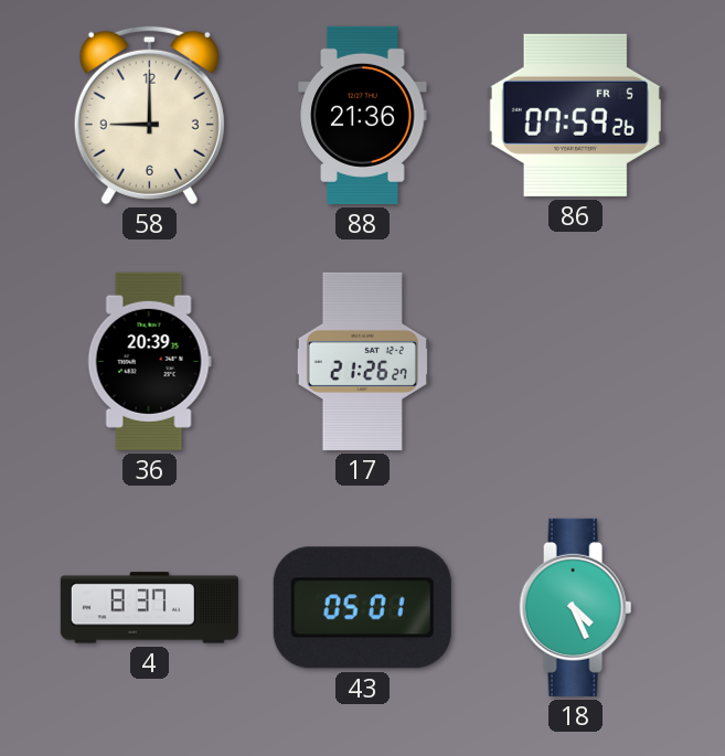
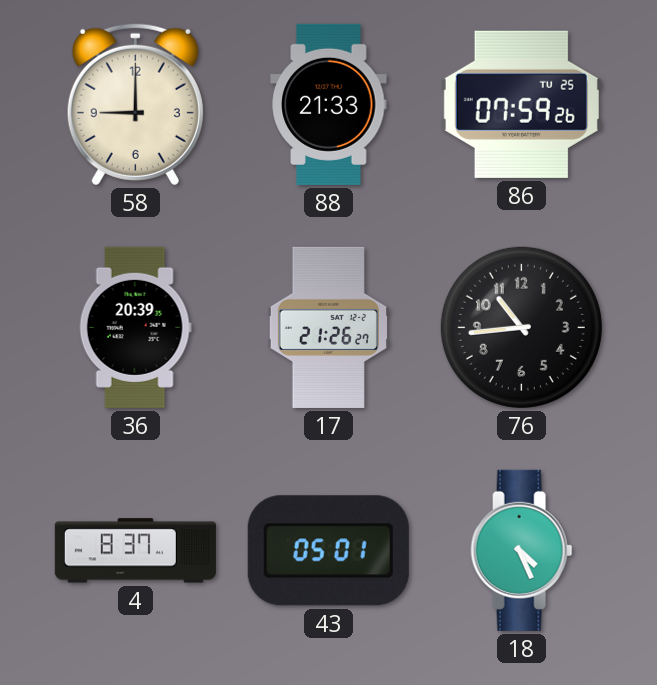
88: 21:36 -> 21:33 (329, 104)
86 date: FR 5 -> TU 25 (521, 104)
76: none -> 10:44 (521, 327)
